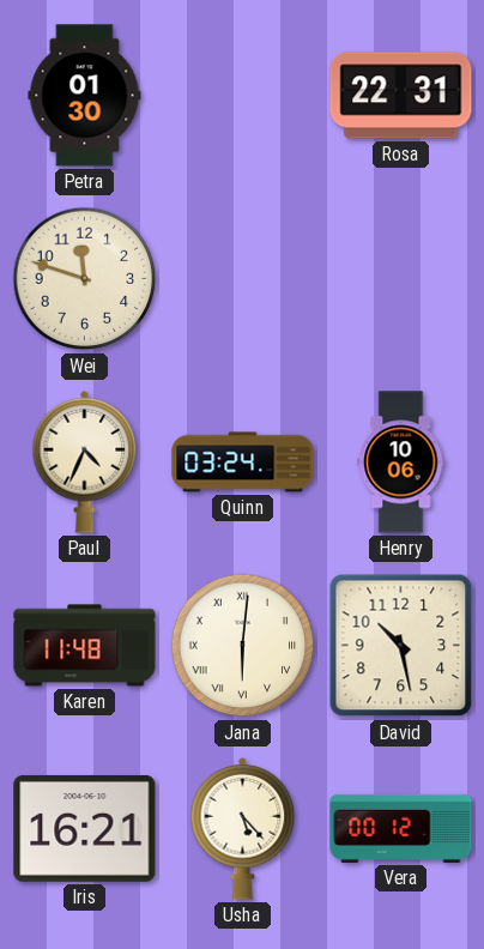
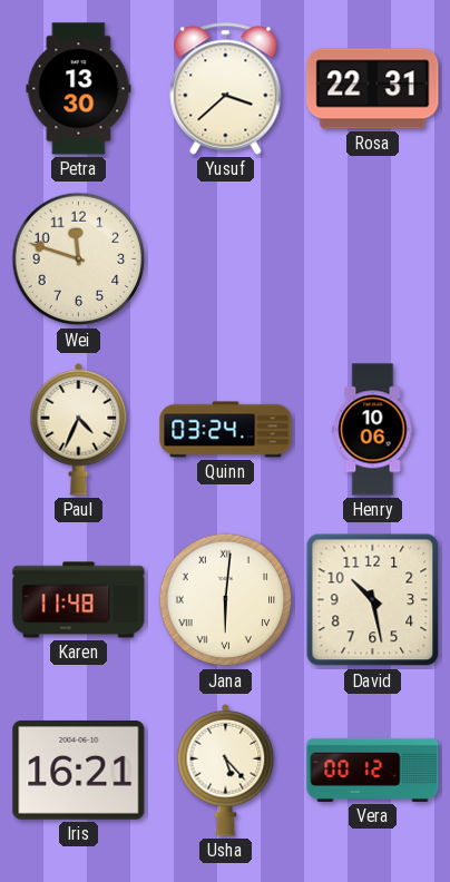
Petra: 01:30 -> 13:30 (79, 89)
Yusuf: none -> 3:38 (226, 89)
